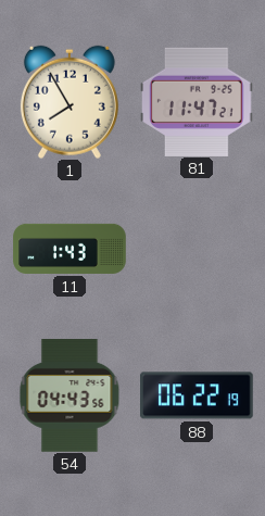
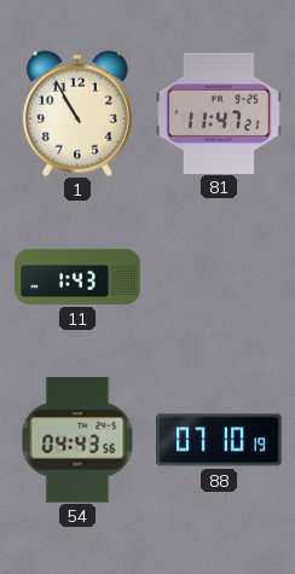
1: 7:55 -> 10:55 (77, 114)
88: 06:22 -> 07:10 (220, 440)
